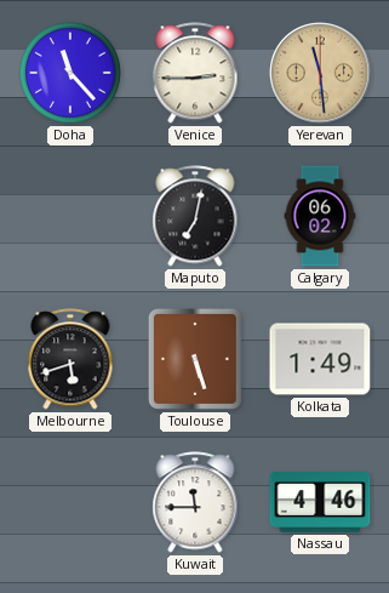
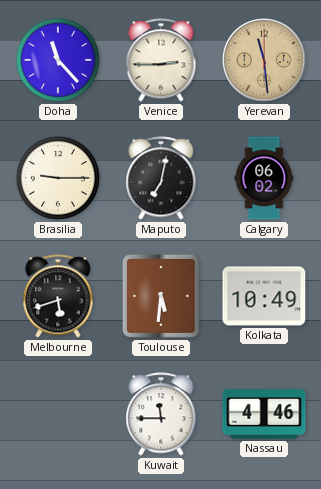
Brasilia: none -> 9:15 (58, 178)
Toulouse: 5:27 -> 5:31 (161, 296)
Kolkata: 1:49 -> 10:49 (264, 296)
